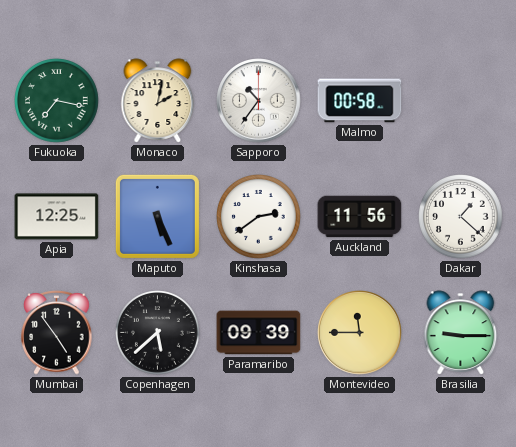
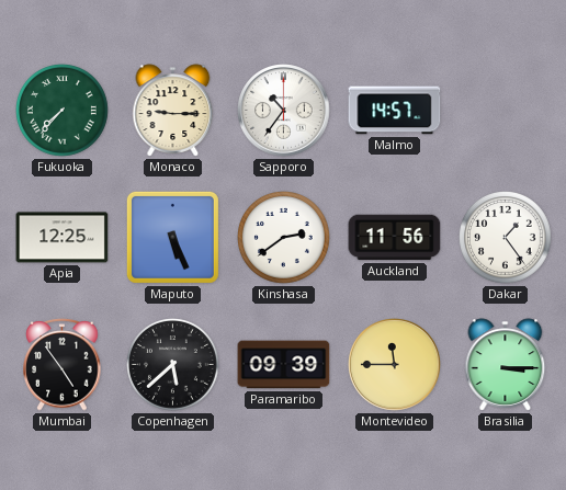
Fukuoka: 7:17 -> 7:37 (63, 111)
Monaco: 2:02 -> 9:15 (173, 111)
Malmo: 00:58 -> 14:57 (395, 111)
Dakar: 1:22 -> 1:24 (506, 238)
Brasilia: 9:15 -> 3:15 (506, 365)
